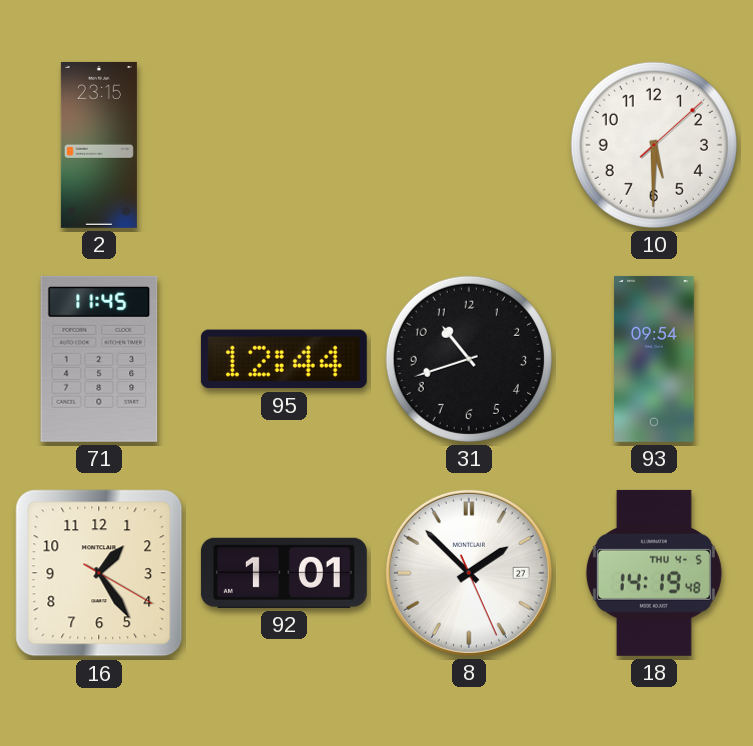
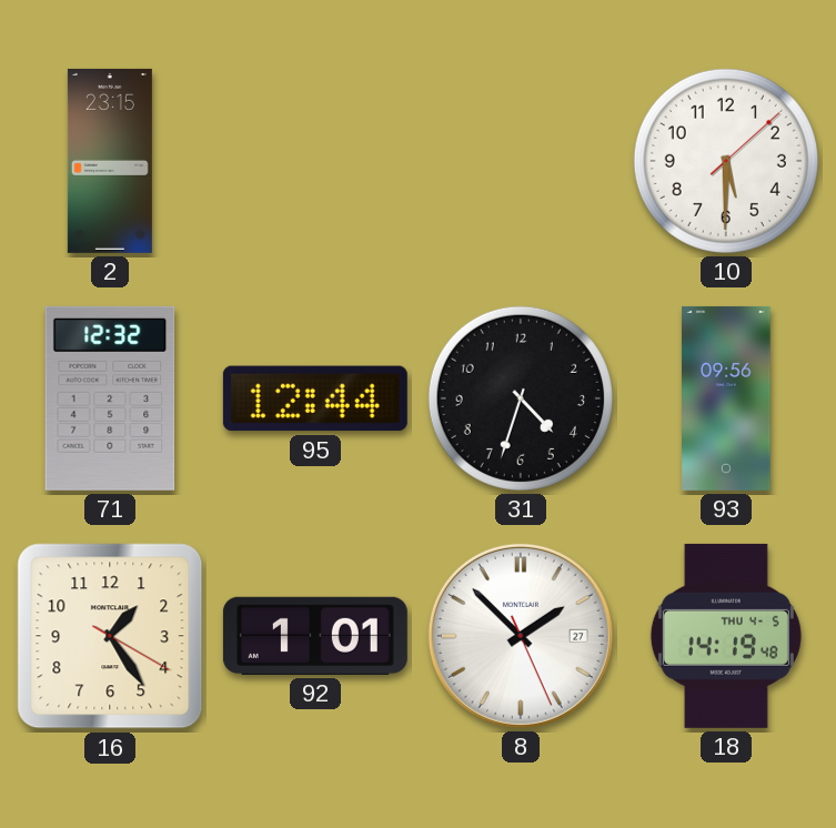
71: 11:45 -> 12:32 (110, 398)
31: 10:42 -> 4:33 (521, 398)
93: 09:54 -> 09:56 (726, 398)
